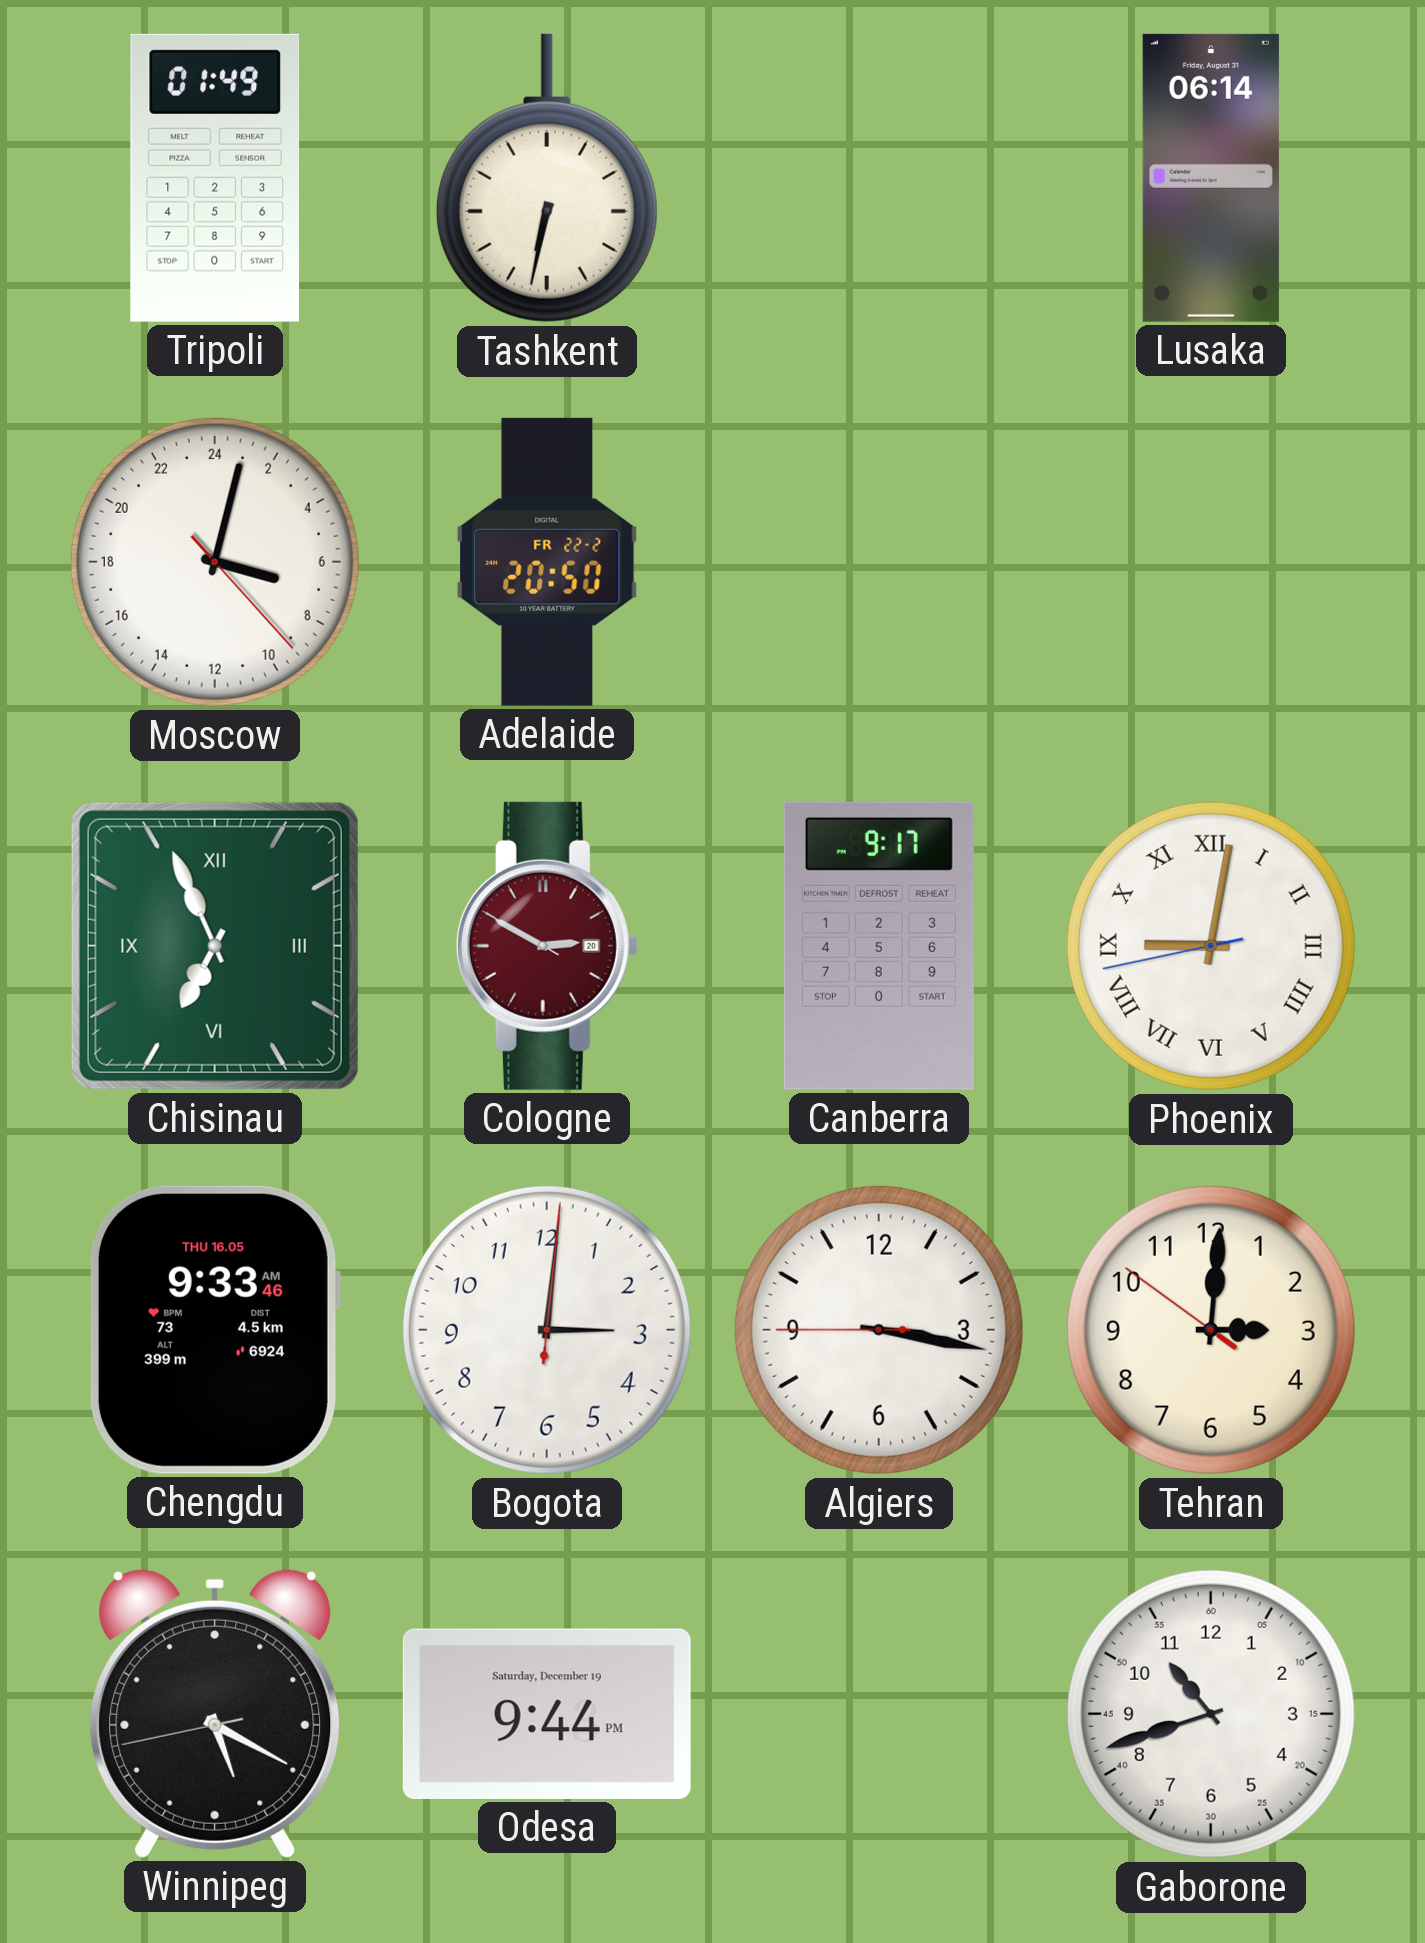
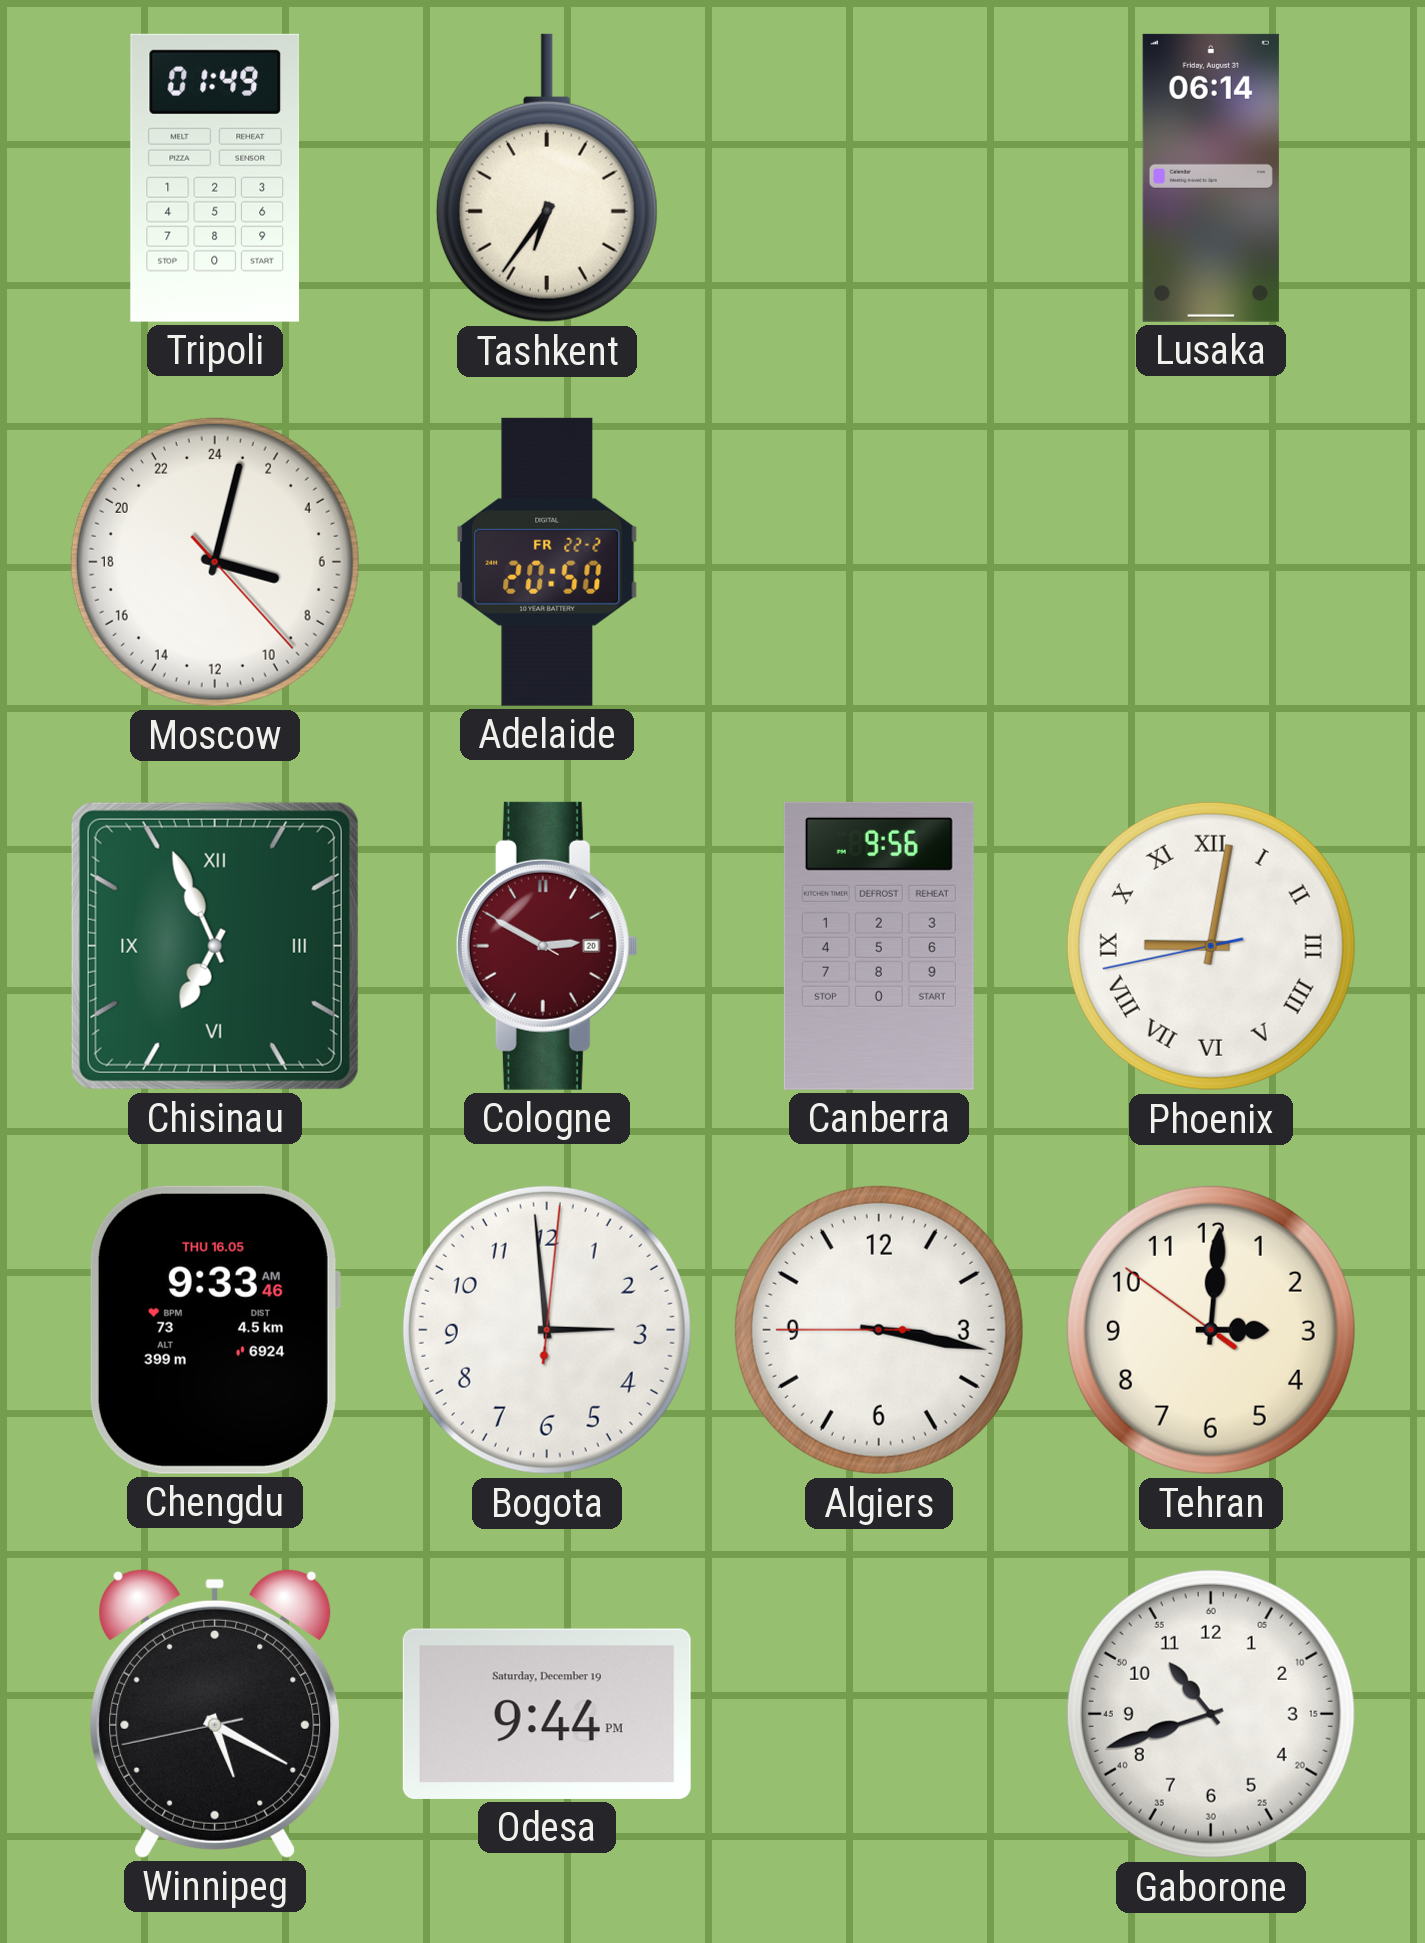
Tashkent: 6:32 -> 6:36 (547, 178)
Canberra: 9:17 -> 9:56 (879, 946)
Bogota: 3:01 -> 2:59 (547, 1330)
